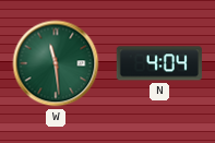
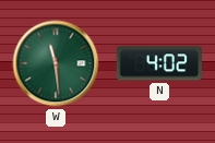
N: 4:04 -> 4:02 (159, 63)
